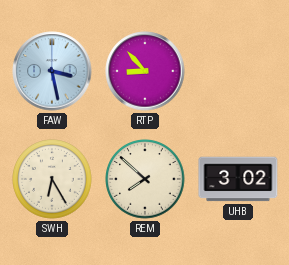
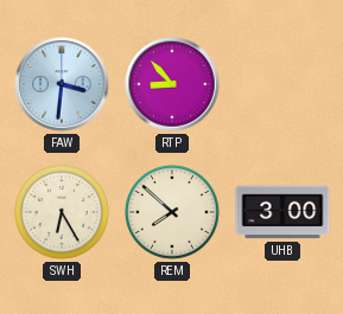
FAW: 3:28 -> 3:31 (62, 84)
UHB: 3:02 -> 3:00 (282, 212)
